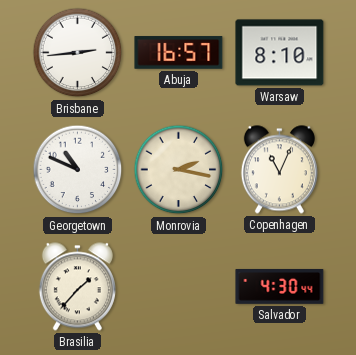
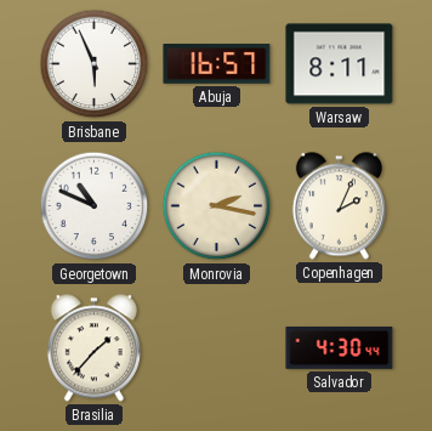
Brisbane: 2:44 -> 5:56 (95, 64)
Warsaw: 8:10 -> 8:11 (340, 64)
Copenhagen: 11:04 -> 2:04 (339, 206)
